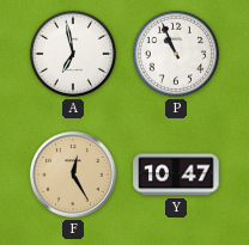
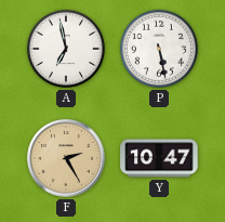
P: 10:56 -> 5:28 (159, 49)
F: 12:25 -> 2:25 (66, 158)
